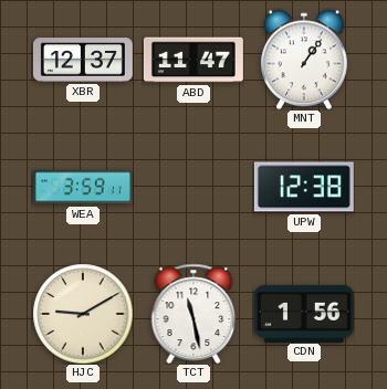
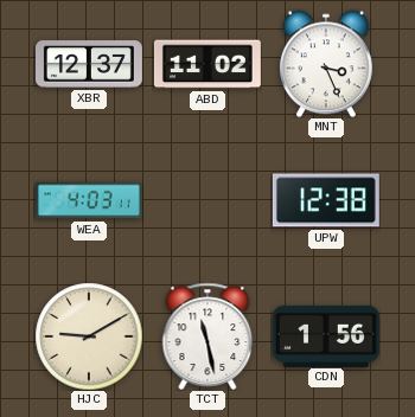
ABD: 11:47 -> 11:02 (207, 64)
MNT: 1:06 -> 3:26 (326, 64)
WEA: 3:59 -> 4:03 (89, 200)
